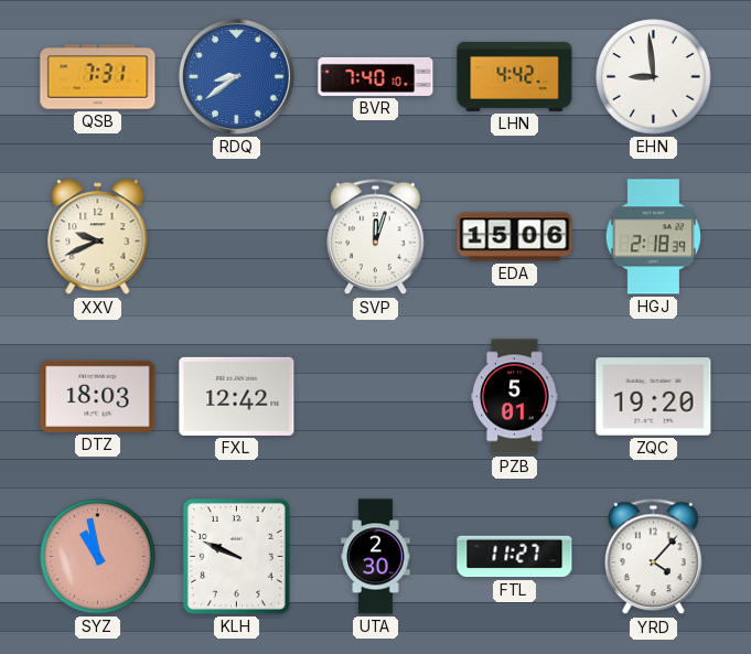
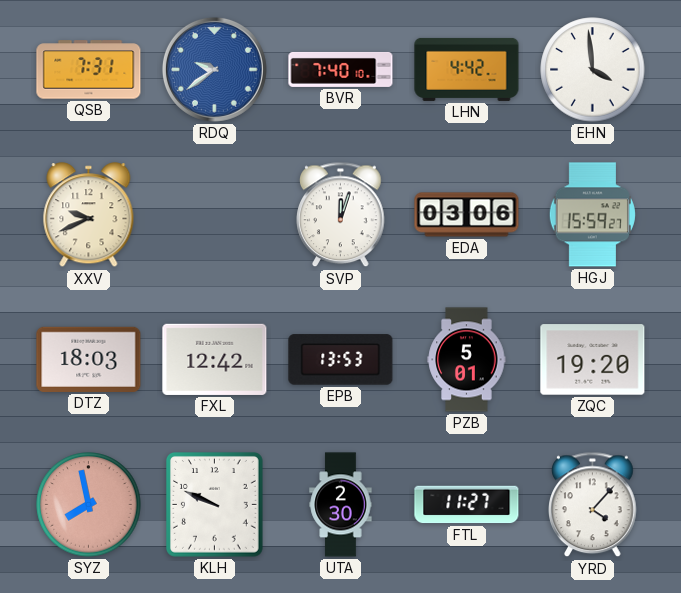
RDQ: 8:39 -> 9:39 (214, 69)
EHN: 8:59 -> 3:59 (593, 70)
EDA: 15:06 -> 03:06 (467, 215)
HGJ: 2:18 -> 15:59 (592, 215)
EPB: none -> 13:53 (341, 360)
SYZ: 10:58 -> 7:58 (89, 505)
